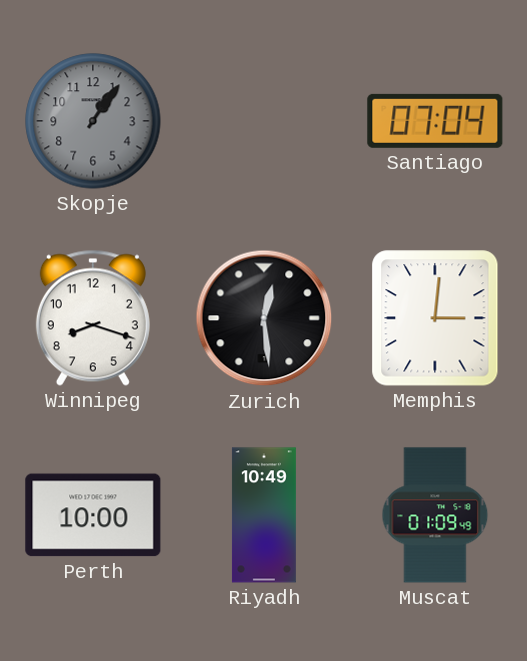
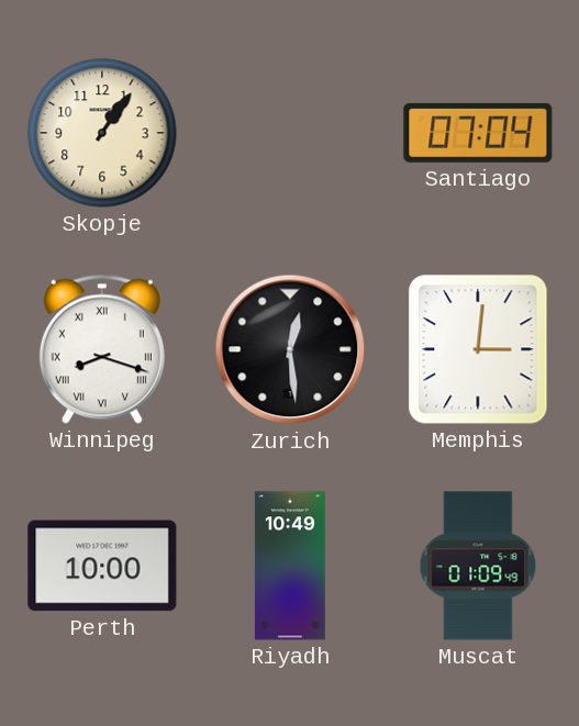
Skopje dial: grey -> cream (102, 133)
Winnipeg numerals: Arabic -> Roman (102, 349)
